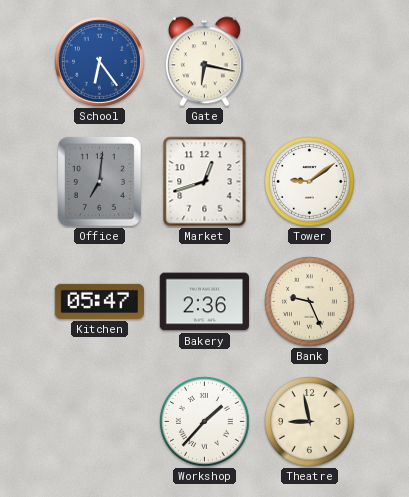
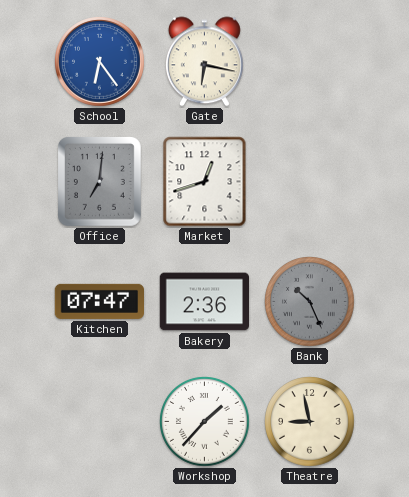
Tower: 9:09 -> none (310, 182)
Kitchen: 05:47 -> 07:47 (99, 301)
Bank: 9:26 -> 10:26 (310, 302)
Bank dial: cream -> grey (310, 302)
